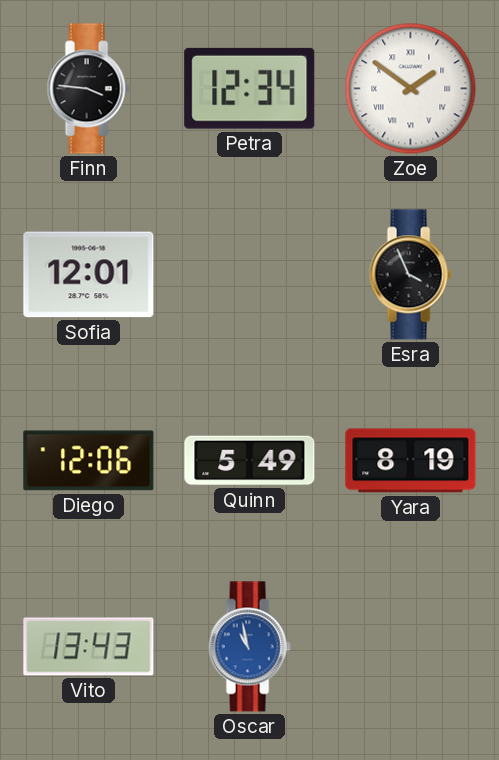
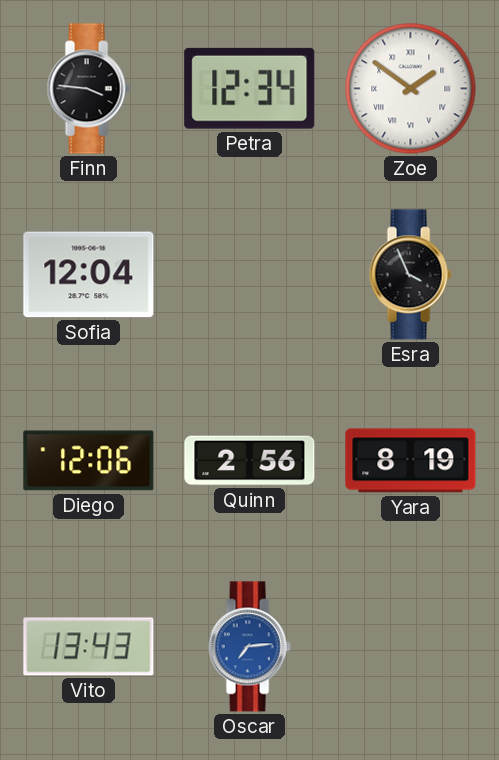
Sofia: 12:01 -> 12:04 (89, 275)
Quinn: 5:49 -> 2:56 (250, 461)
Oscar: 10:58 -> 7:14 (249, 647)
